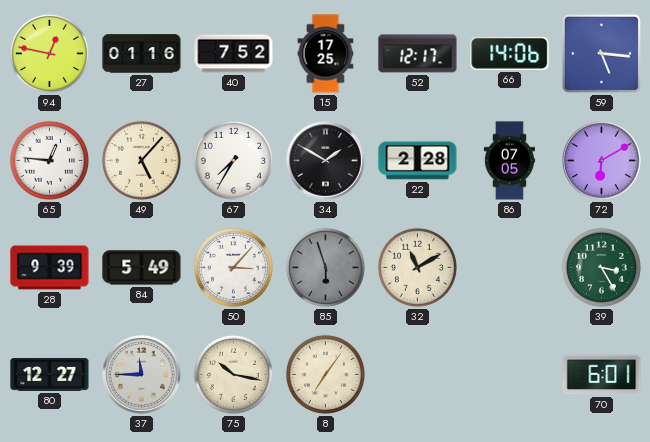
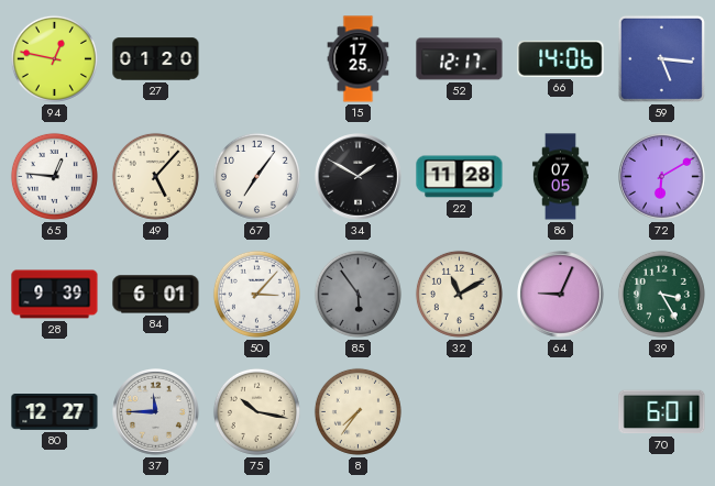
27: 01:16 -> 01:20 (156, 59)
40: 7:52 -> none (234, 54)
67: 7:35 -> 7:06 (256, 176)
22: 2:28 -> 11:28 (460, 177)
84: 5:49 -> 6:01 (156, 295)
85: 5:57 -> 5:54 (358, 294)
64: none -> 9:04 (561, 295)
8: 7:06 -> 7:36 (358, 411)
